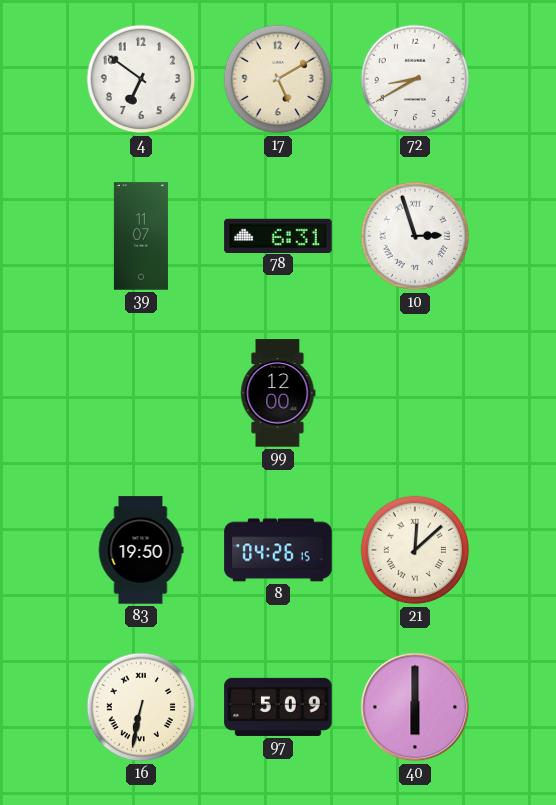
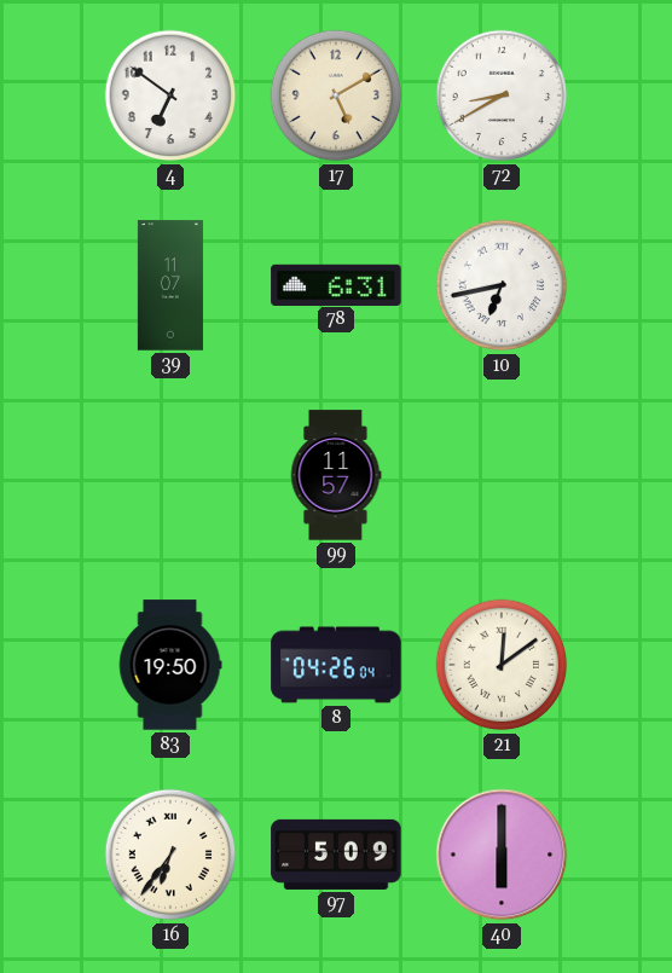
10: 2:57 -> 6:43 (502, 285)
99: 12:00 -> 11:57 (336, 475)
8: 04:26:15 -> 04:26:04 (336, 665)
21: 12:08 -> 12:09 (502, 665)
16: 6:32 -> 6:36 (170, 855)
